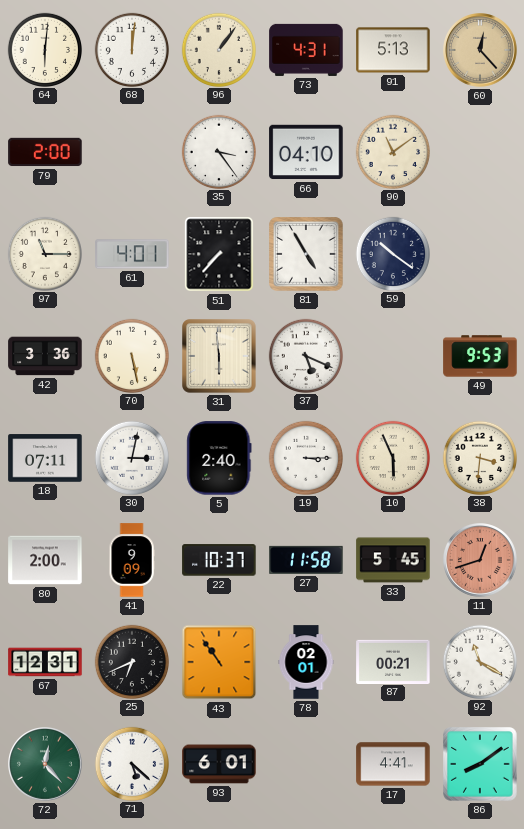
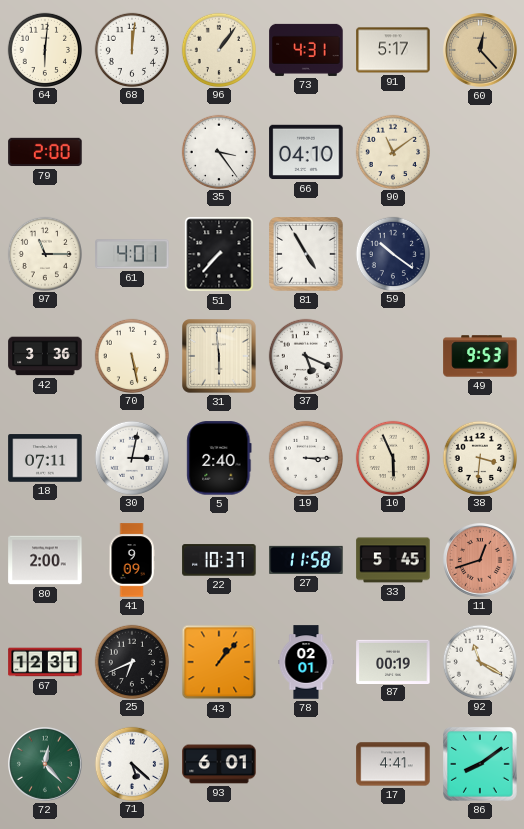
91: 5:13 -> 5:17 (393, 50)
43: 10:54 -> 1:07 (219, 662)
87: 00:21 -> 00:19 (393, 661)
